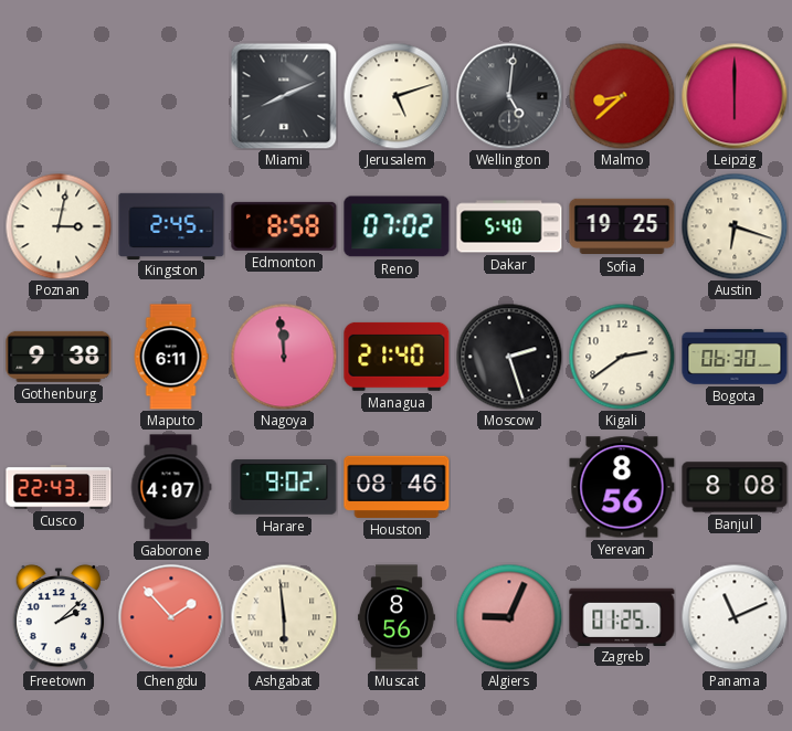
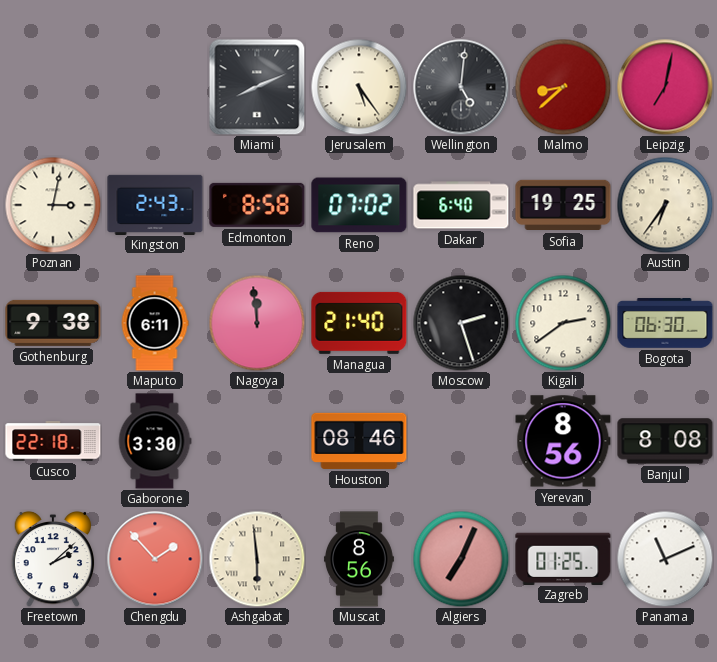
Jerusalem: 5:12 -> 5:24 (359, 87)
Leipzig: 6:00 -> 7:02 (665, 87)
Kingston: 2:45 -> 2:43 (155, 204)
Dakar: 5:40 -> 6:40 (461, 205)
Austin: 6:18 -> 6:36 (665, 205)
Cusco: 22:43 -> 22:18 (53, 441)
Gaborone: 4:07 -> 3:30 (155, 441)
Harare: 9:02 -> none (284, 487)
Algiers: 9:04 -> 7:04 (461, 559)
